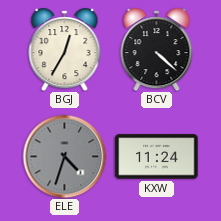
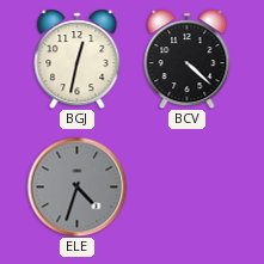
BGJ: 12:35 -> 12:32 (78, 60)
KXW: 11:24 -> none (157, 157)
